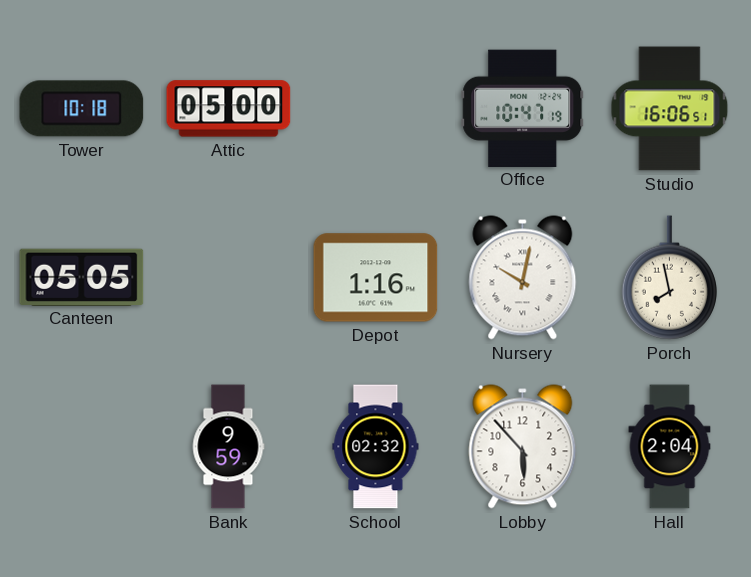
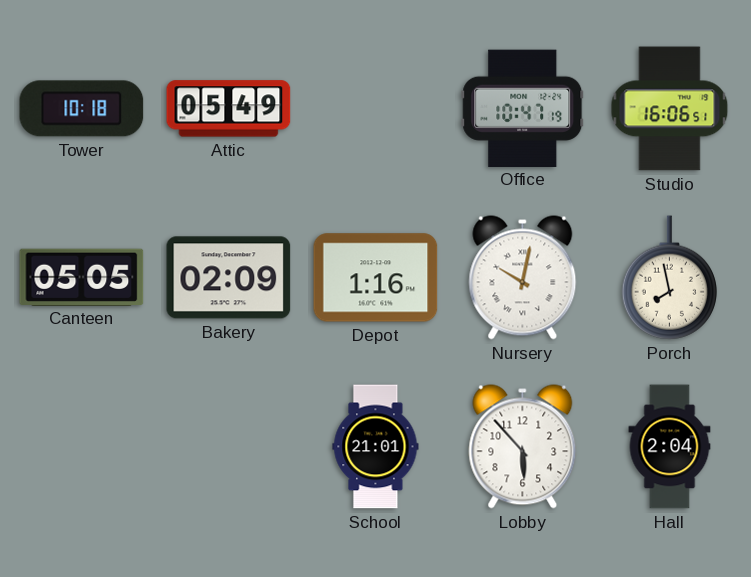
Attic: 05:00 -> 05:49 (229, 109)
Bakery: none -> 02:09 (229, 278)
Bank: 9:59 -> none (228, 447)
School: 02:32 -> 21:01 (376, 447)
